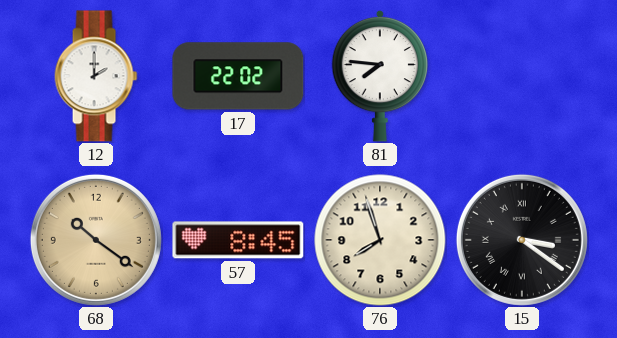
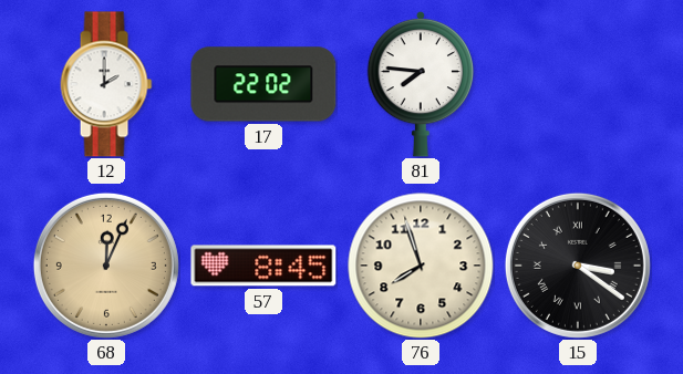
68: 10:21 -> 12:04 (106, 266)
